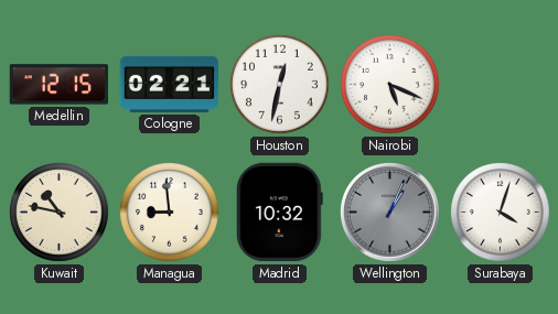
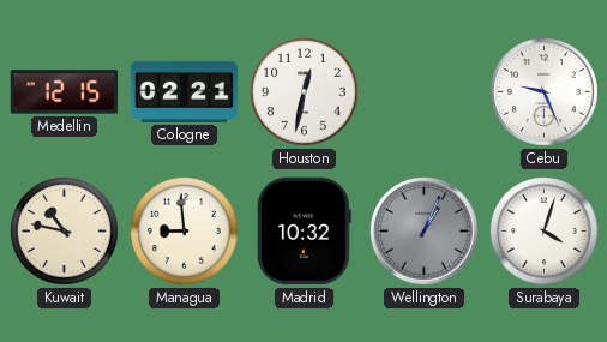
Nairobi: 5:19 -> none (390, 85)
Cebu: none -> 9:26 (545, 92)
